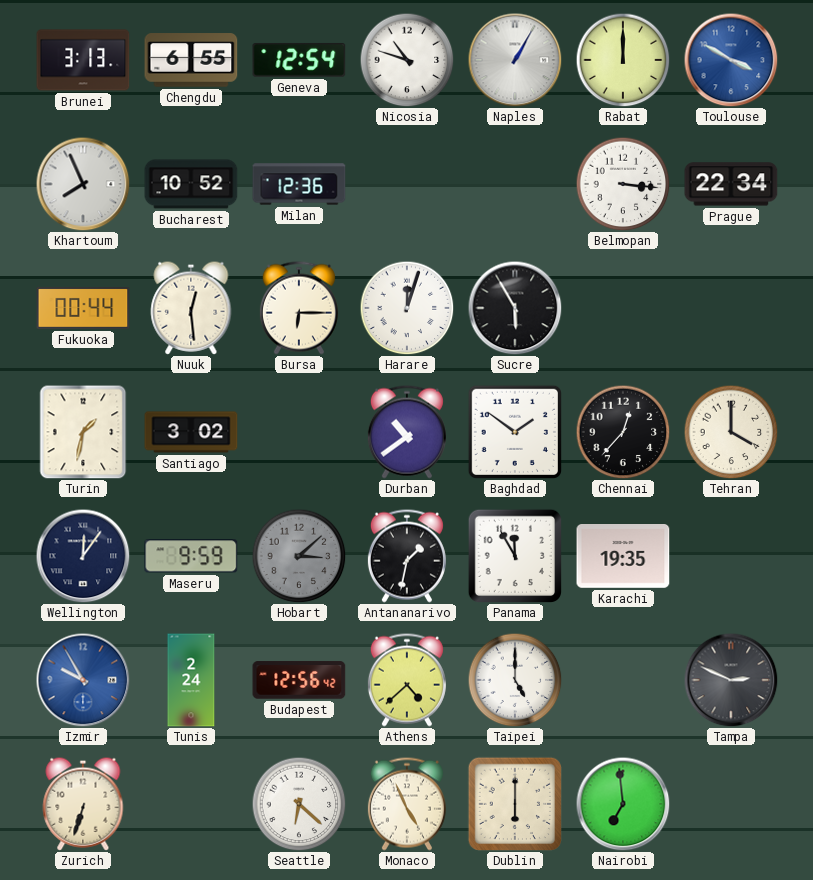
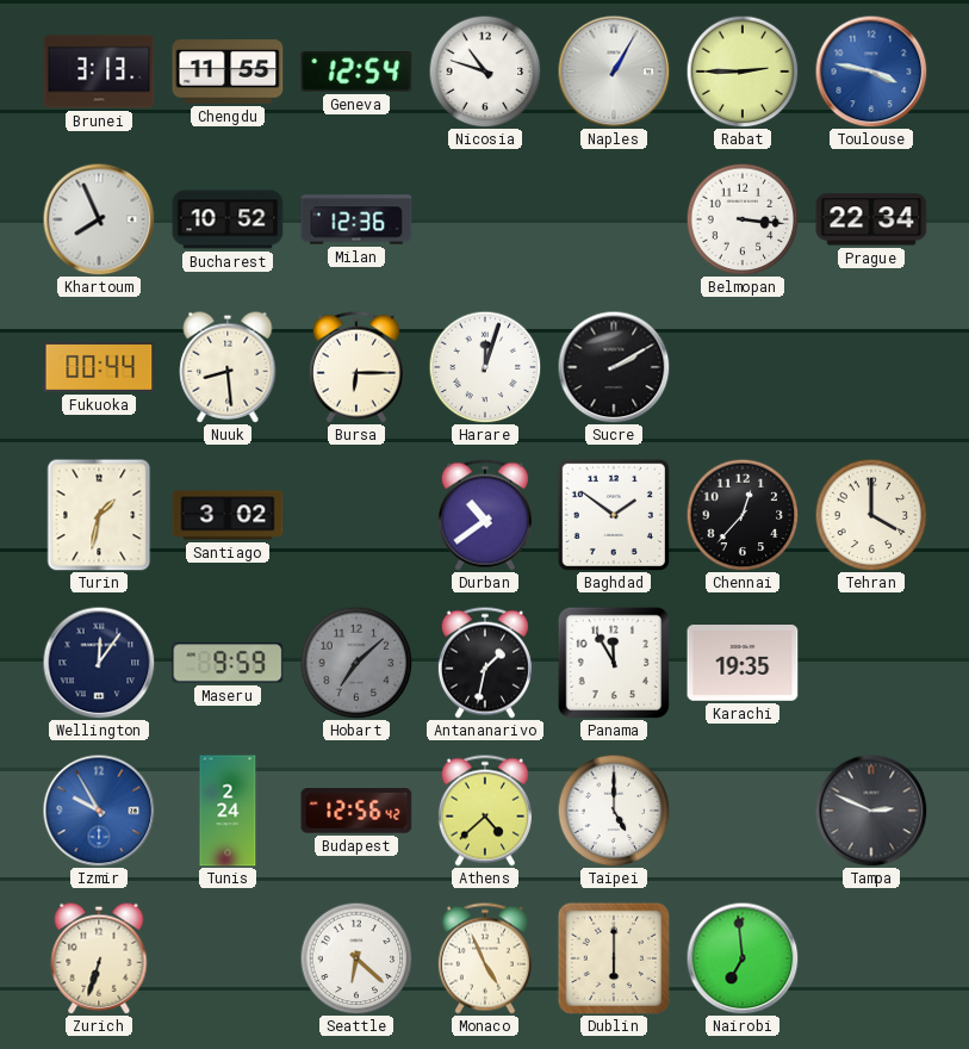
Chengdu: 6:55 -> 11:55 (228, 72)
Rabat: 12:00 -> 2:45 (743, 72)
Toulouse: 3:50 -> 3:47 (871, 72)
Nuuk: 12:29 -> 8:29 (228, 367)
Sucre: 5:55 -> 2:10 (614, 367)
Hobart: 3:08 -> 7:08 (356, 663)
